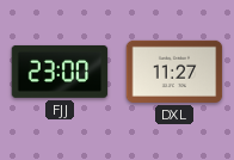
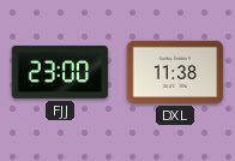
DXL: 11:27 -> 11:38 (175, 72)
